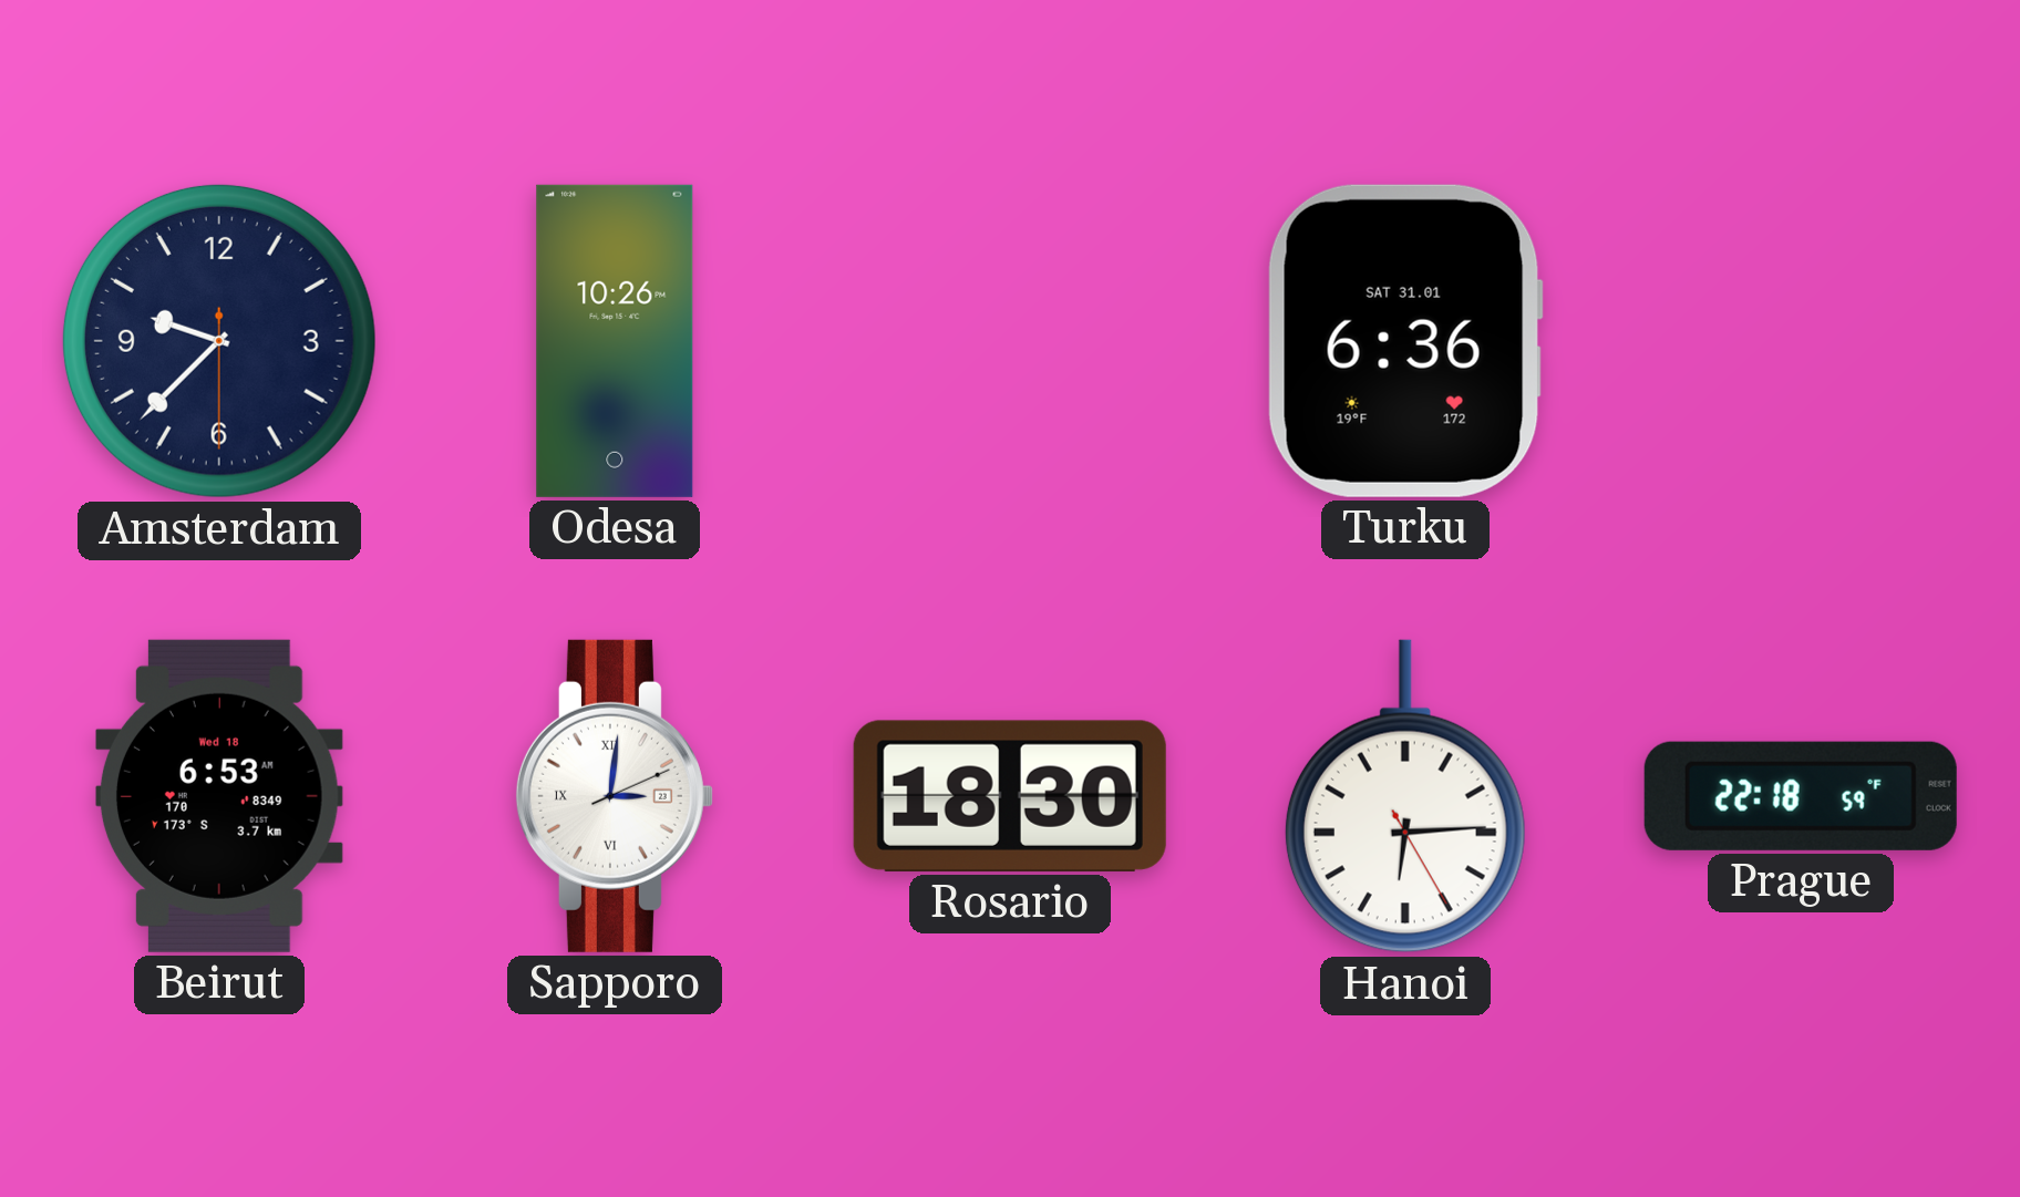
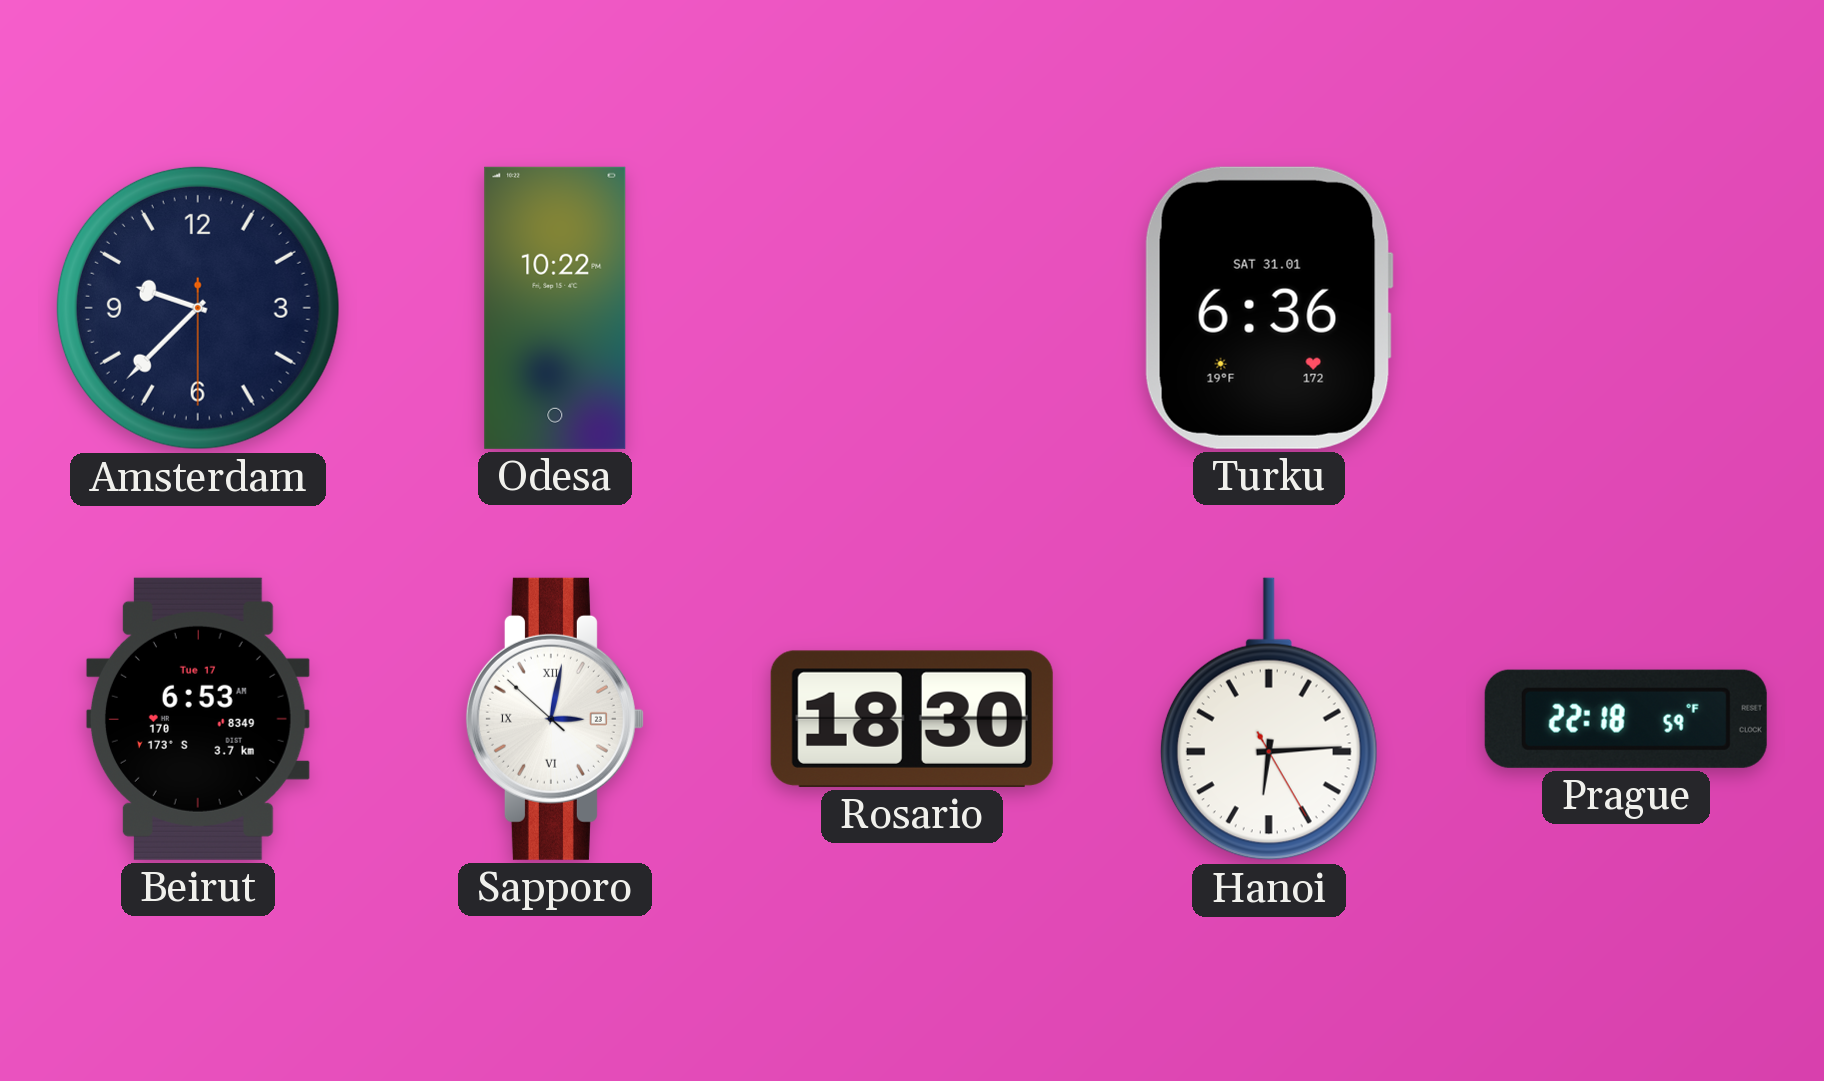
Odesa: 10:26 -> 10:22 (555, 308)
Beirut date: Wed 18 -> Tue 17 (198, 719)
Sapporo: 3:01:11 -> 3:01:52 (555, 719)
